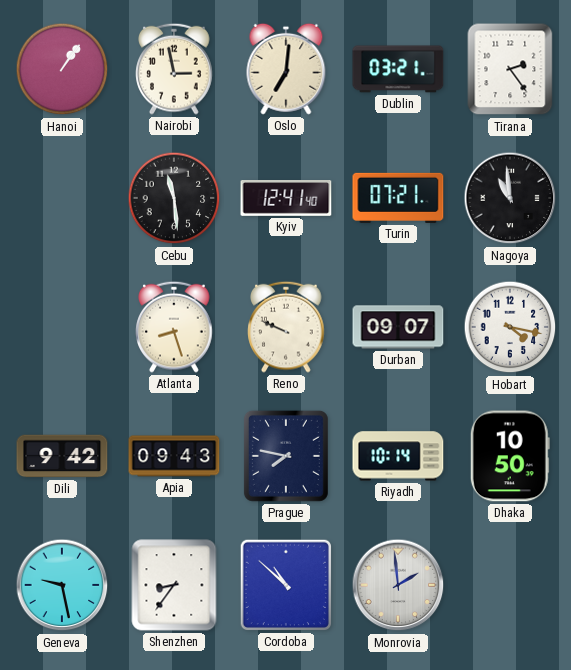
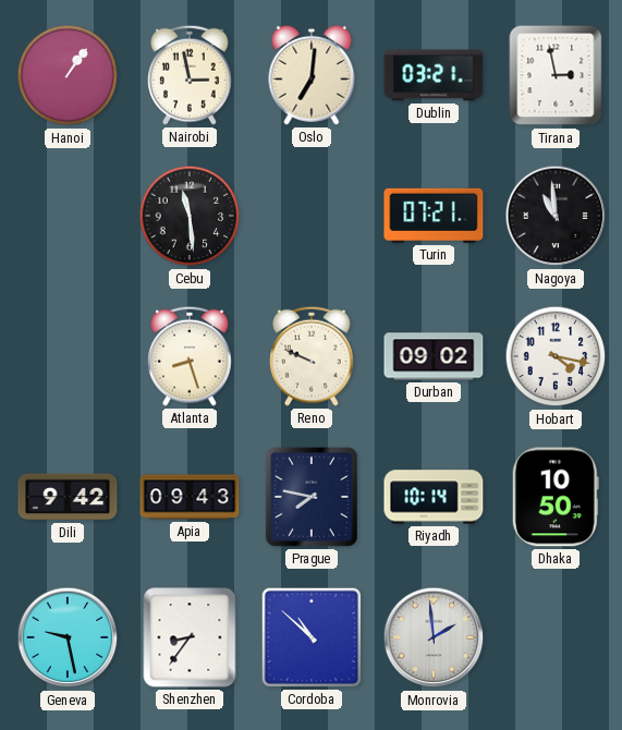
Tirana: 2:24 -> 2:58 (556, 75)
Kyiv: 12:41 -> none (286, 199)
Durban: 09:07 -> 09:02 (434, 356)
